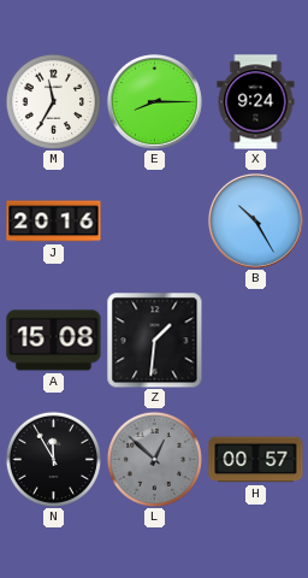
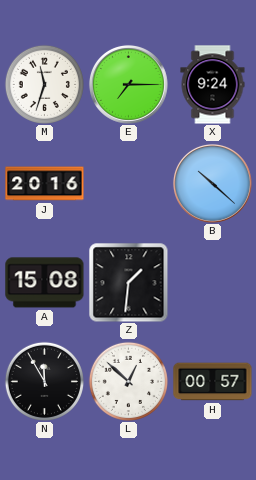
M: 11:35 -> 11:33 (44, 84)
E: 8:15 -> 7:15 (128, 84)
B: 10:25 -> 10:22 (212, 183)
L dial: grey -> white (128, 381)
